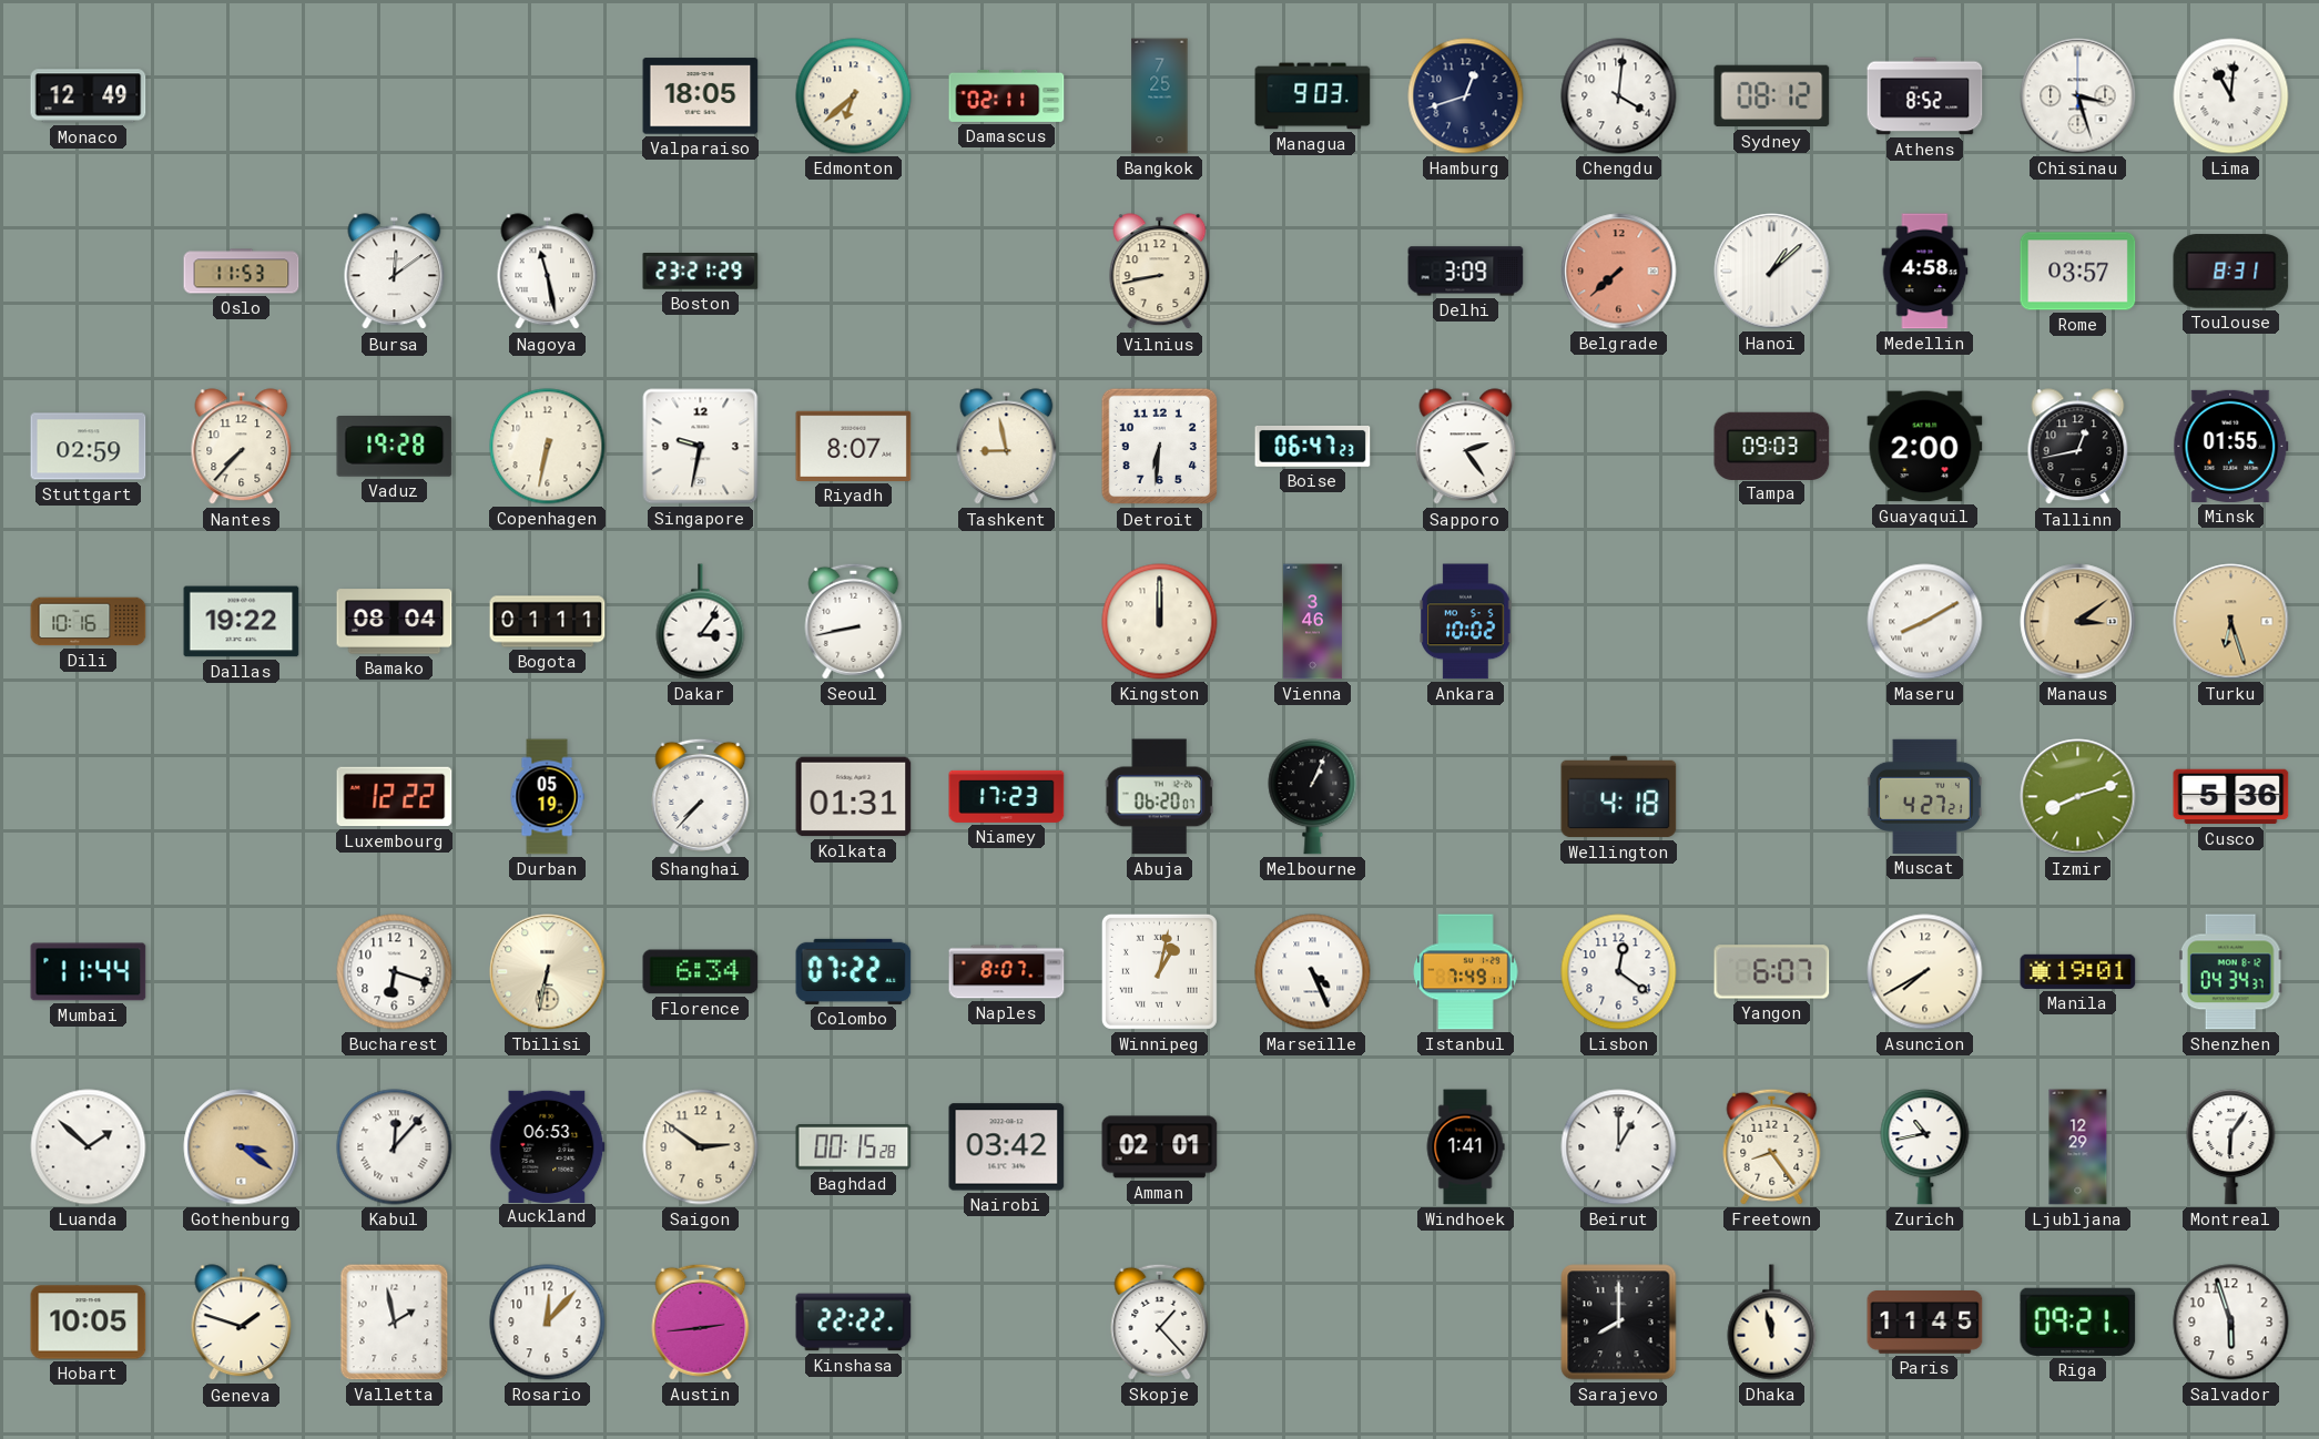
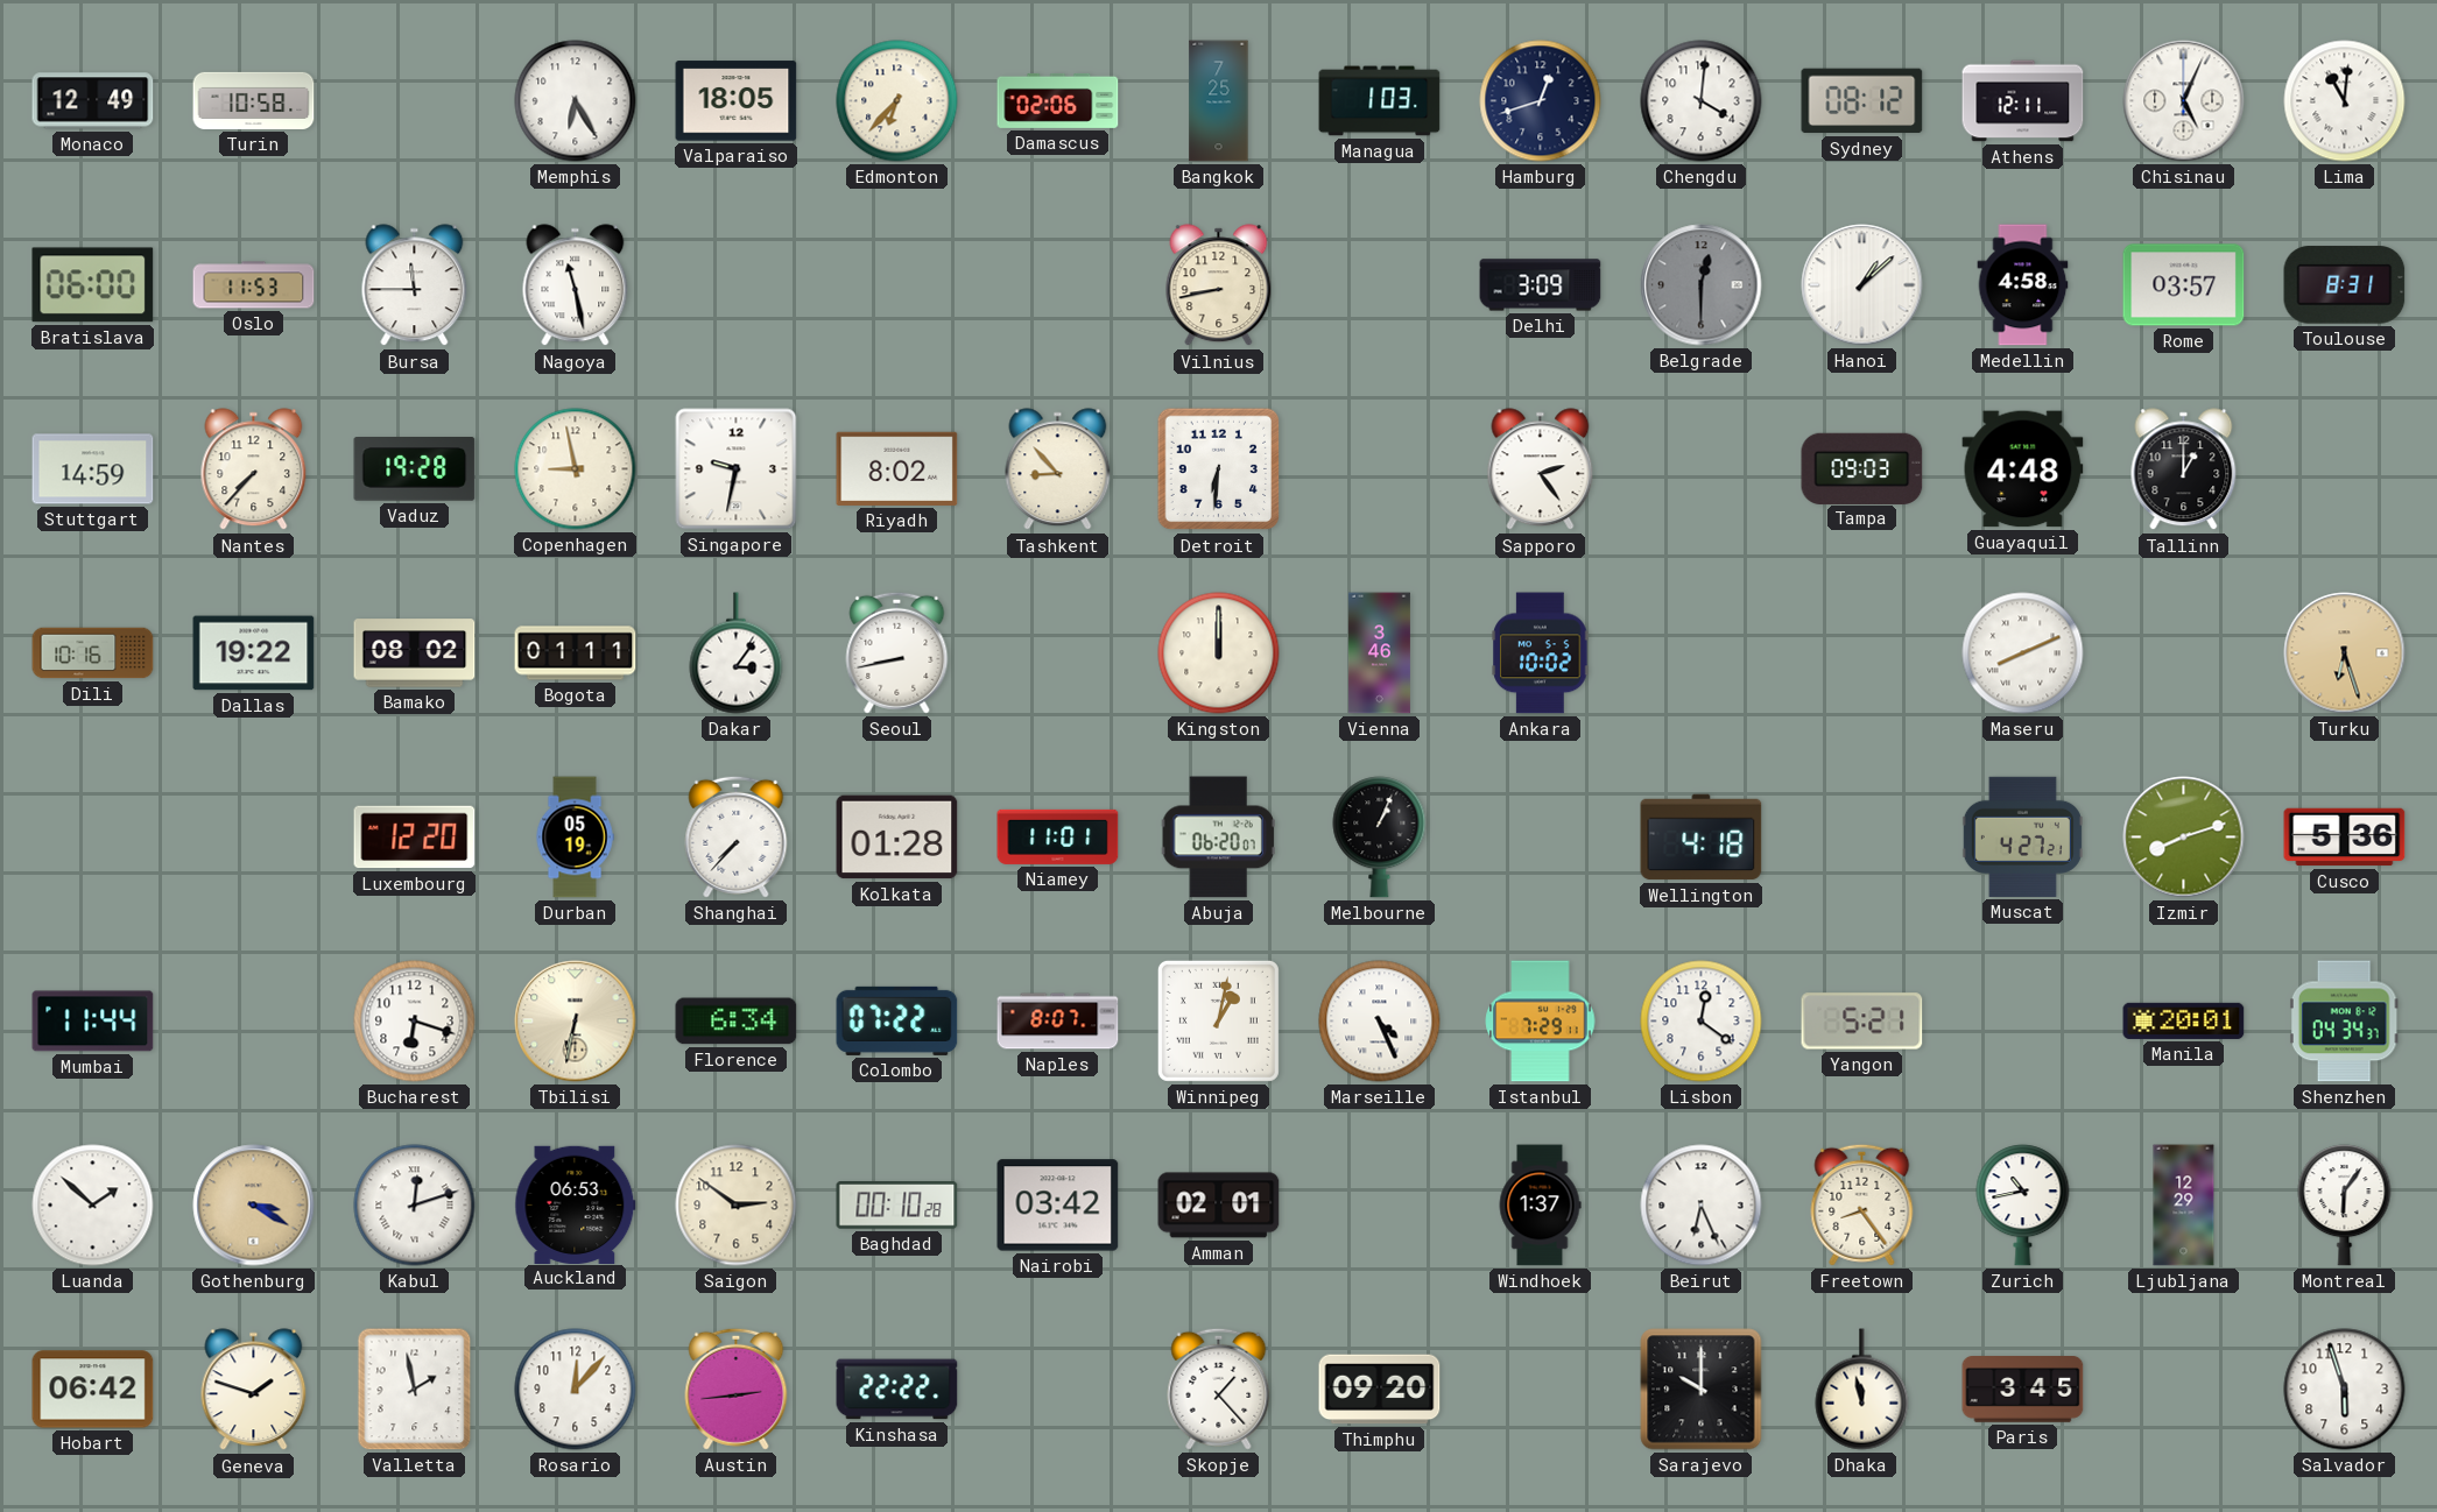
Turin: none -> 10:58 (254, 100)
Memphis: none -> 6:25 (576, 101)
Edmonton: 6:38 -> 6:37 (897, 101)
Damascus: 02:11 -> 02:06 (1058, 100)
Managua: 9:03 -> 1:03 (1380, 101)
Athens: 8:52 -> 12:11 (2023, 101)
Chisinau: 3:27 -> 5:04 (2184, 101)
Bratislava: none -> 06:00 (93, 285)
Bursa: 12:09 -> 11:45 (415, 285)
Boston: 23:21 -> none (701, 272)
Belgrade: 7:38 -> 12:30 (1702, 285)
Belgrade dial: salmon -> grey (1702, 285)
Stuttgart: 02:59 -> 14:59 (93, 469)
Copenhagen: 6:32 -> 8:58 (576, 469)
Riyadh: 8:07 -> 8:02 (897, 468)
Tashkent: 8:58 -> 8:53 (1058, 469)
Boise: 06:47 -> none (1313, 447)
Guayaquil: 2:00 -> 4:48 (2023, 469)
Tallinn: 12:43 -> 1:00 (2184, 469)
Minsk: 01:55 -> none (2231, 446)
Bamako: 08:04 -> 08:02 (415, 653)
Maseru: 8:10 -> 8:11 (2023, 653)
Manaus: 3:09 -> none (2078, 622)
Luxembourg: 12:22 -> 12:20 (415, 838)
Kolkata: 01:31 -> 01:28 (897, 838)
Niamey: 17:23 -> 11:01 (1058, 836)
Istanbul: 7:49 -> 7:29 (1541, 1022)
Yangon: 6:07 -> 5:21 (1862, 1022)
Asuncion: 7:40 -> none (1925, 972)
Manila: 19:01 -> 20:01 (2184, 1020)
Gothenburg: 3:21 -> 3:20 (254, 1206)
Kabul: 12:07 -> 12:12 (415, 1206)
Baghdad: 00:15 -> 00:10 (897, 1206)
Windhoek: 1:41 -> 1:37 (1540, 1206)
Beirut: 1:00 -> 6:26 (1702, 1206)
Hobart: 10:05 -> 06:42 (93, 1390)
Thimphu: none -> 09:20 (1380, 1390)
Sarajevo: 8:00 -> 10:00 (1702, 1390)
Paris: 11:45 -> 3:45 (2023, 1390)
Riga: 09:21 -> none (2078, 1321)
